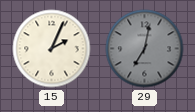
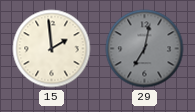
15: 2:04 -> 1:59 (52, 49)
